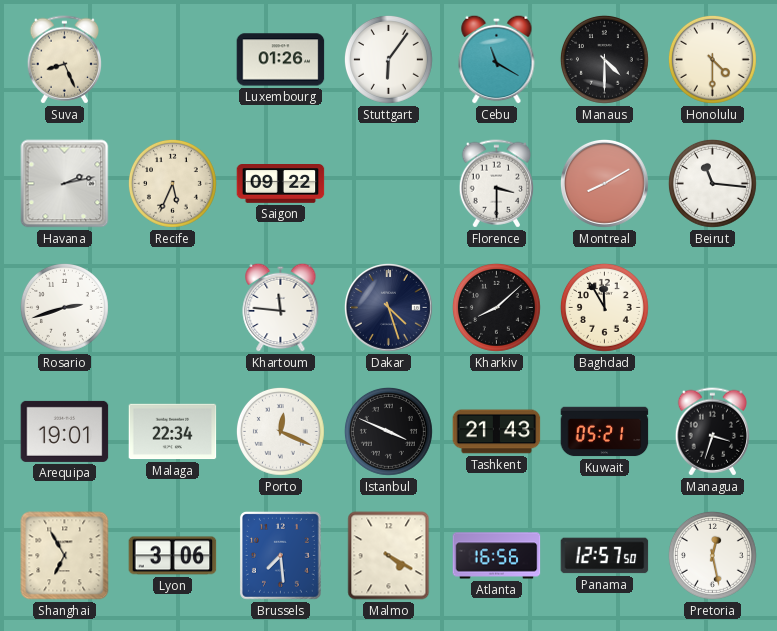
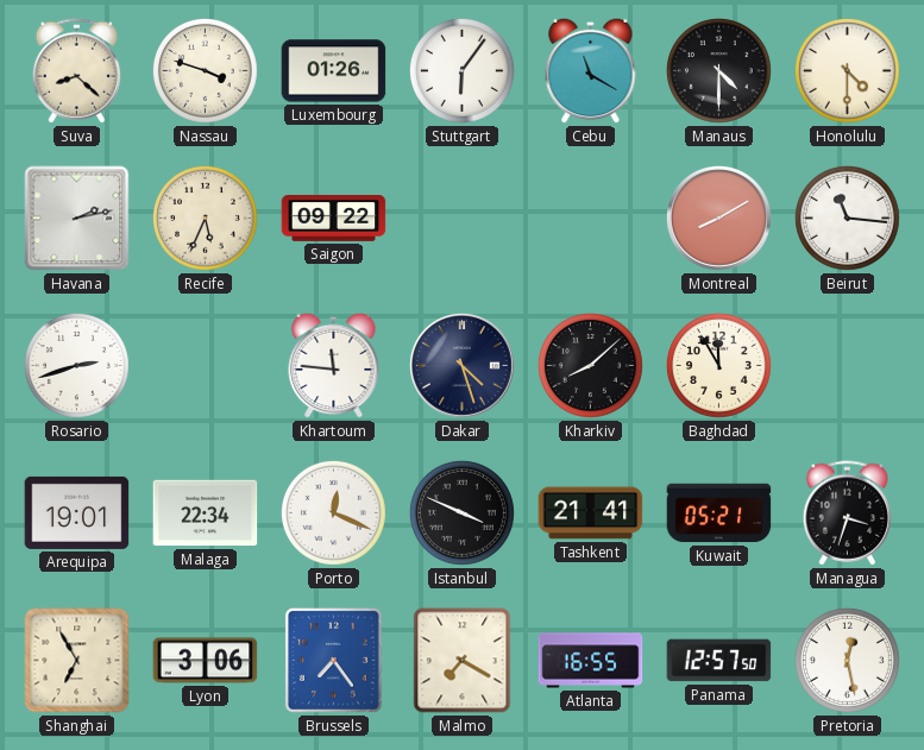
Suva: 8:26 -> 8:22 (76, 71)
Nassau: none -> 3:48 (205, 70)
Florence: 3:30 -> none (496, 184)
Tashkent: 21:43 -> 21:41 (591, 513)
Brussels: 7:29 -> 7:24 (333, 660)
Malmo: 4:20 -> 7:20 (463, 661)
Atlanta: 16:56 -> 16:55 (591, 661)
